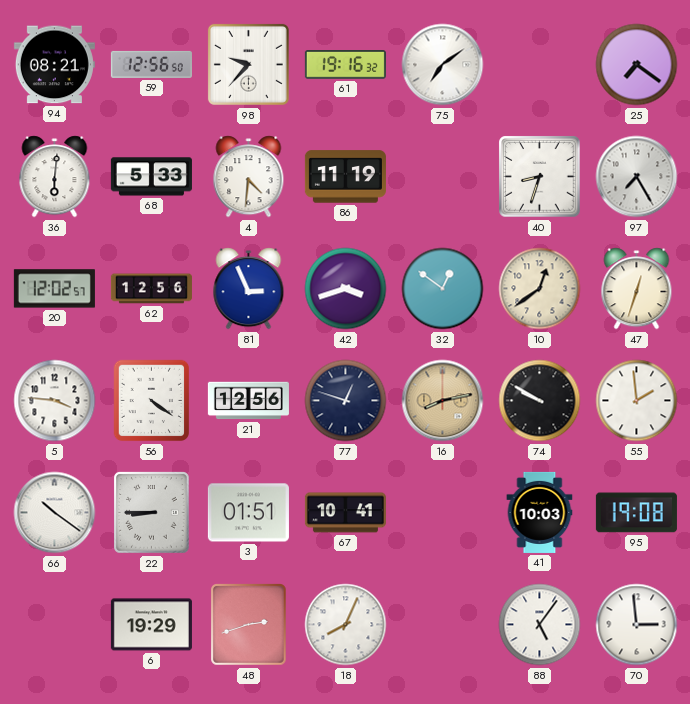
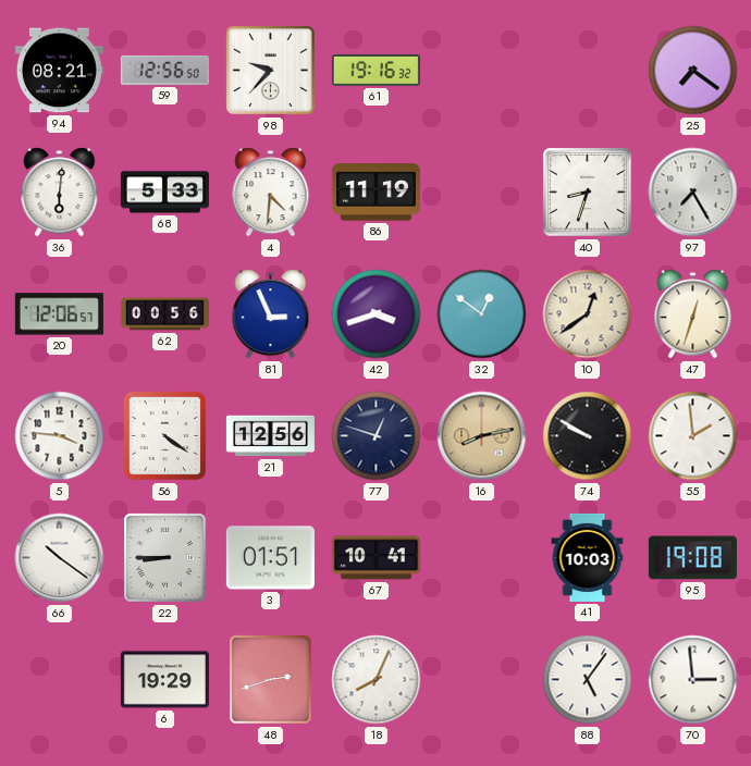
75: 7:09 -> none (443, 65)
20: 12:02 -> 12:06 (59, 314)
62: 12:56 -> 00:56 (164, 314)
